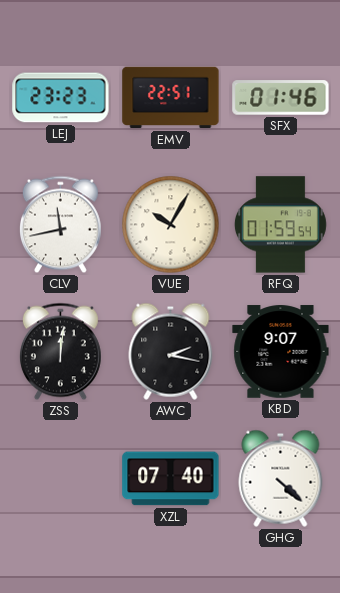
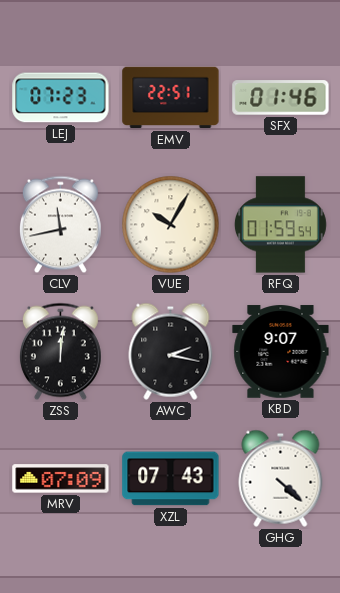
LEJ: 23:23 -> 07:23 (61, 98)
MRV: none -> 07:09 (61, 479)
XZL: 07:40 -> 07:43 (171, 479)
